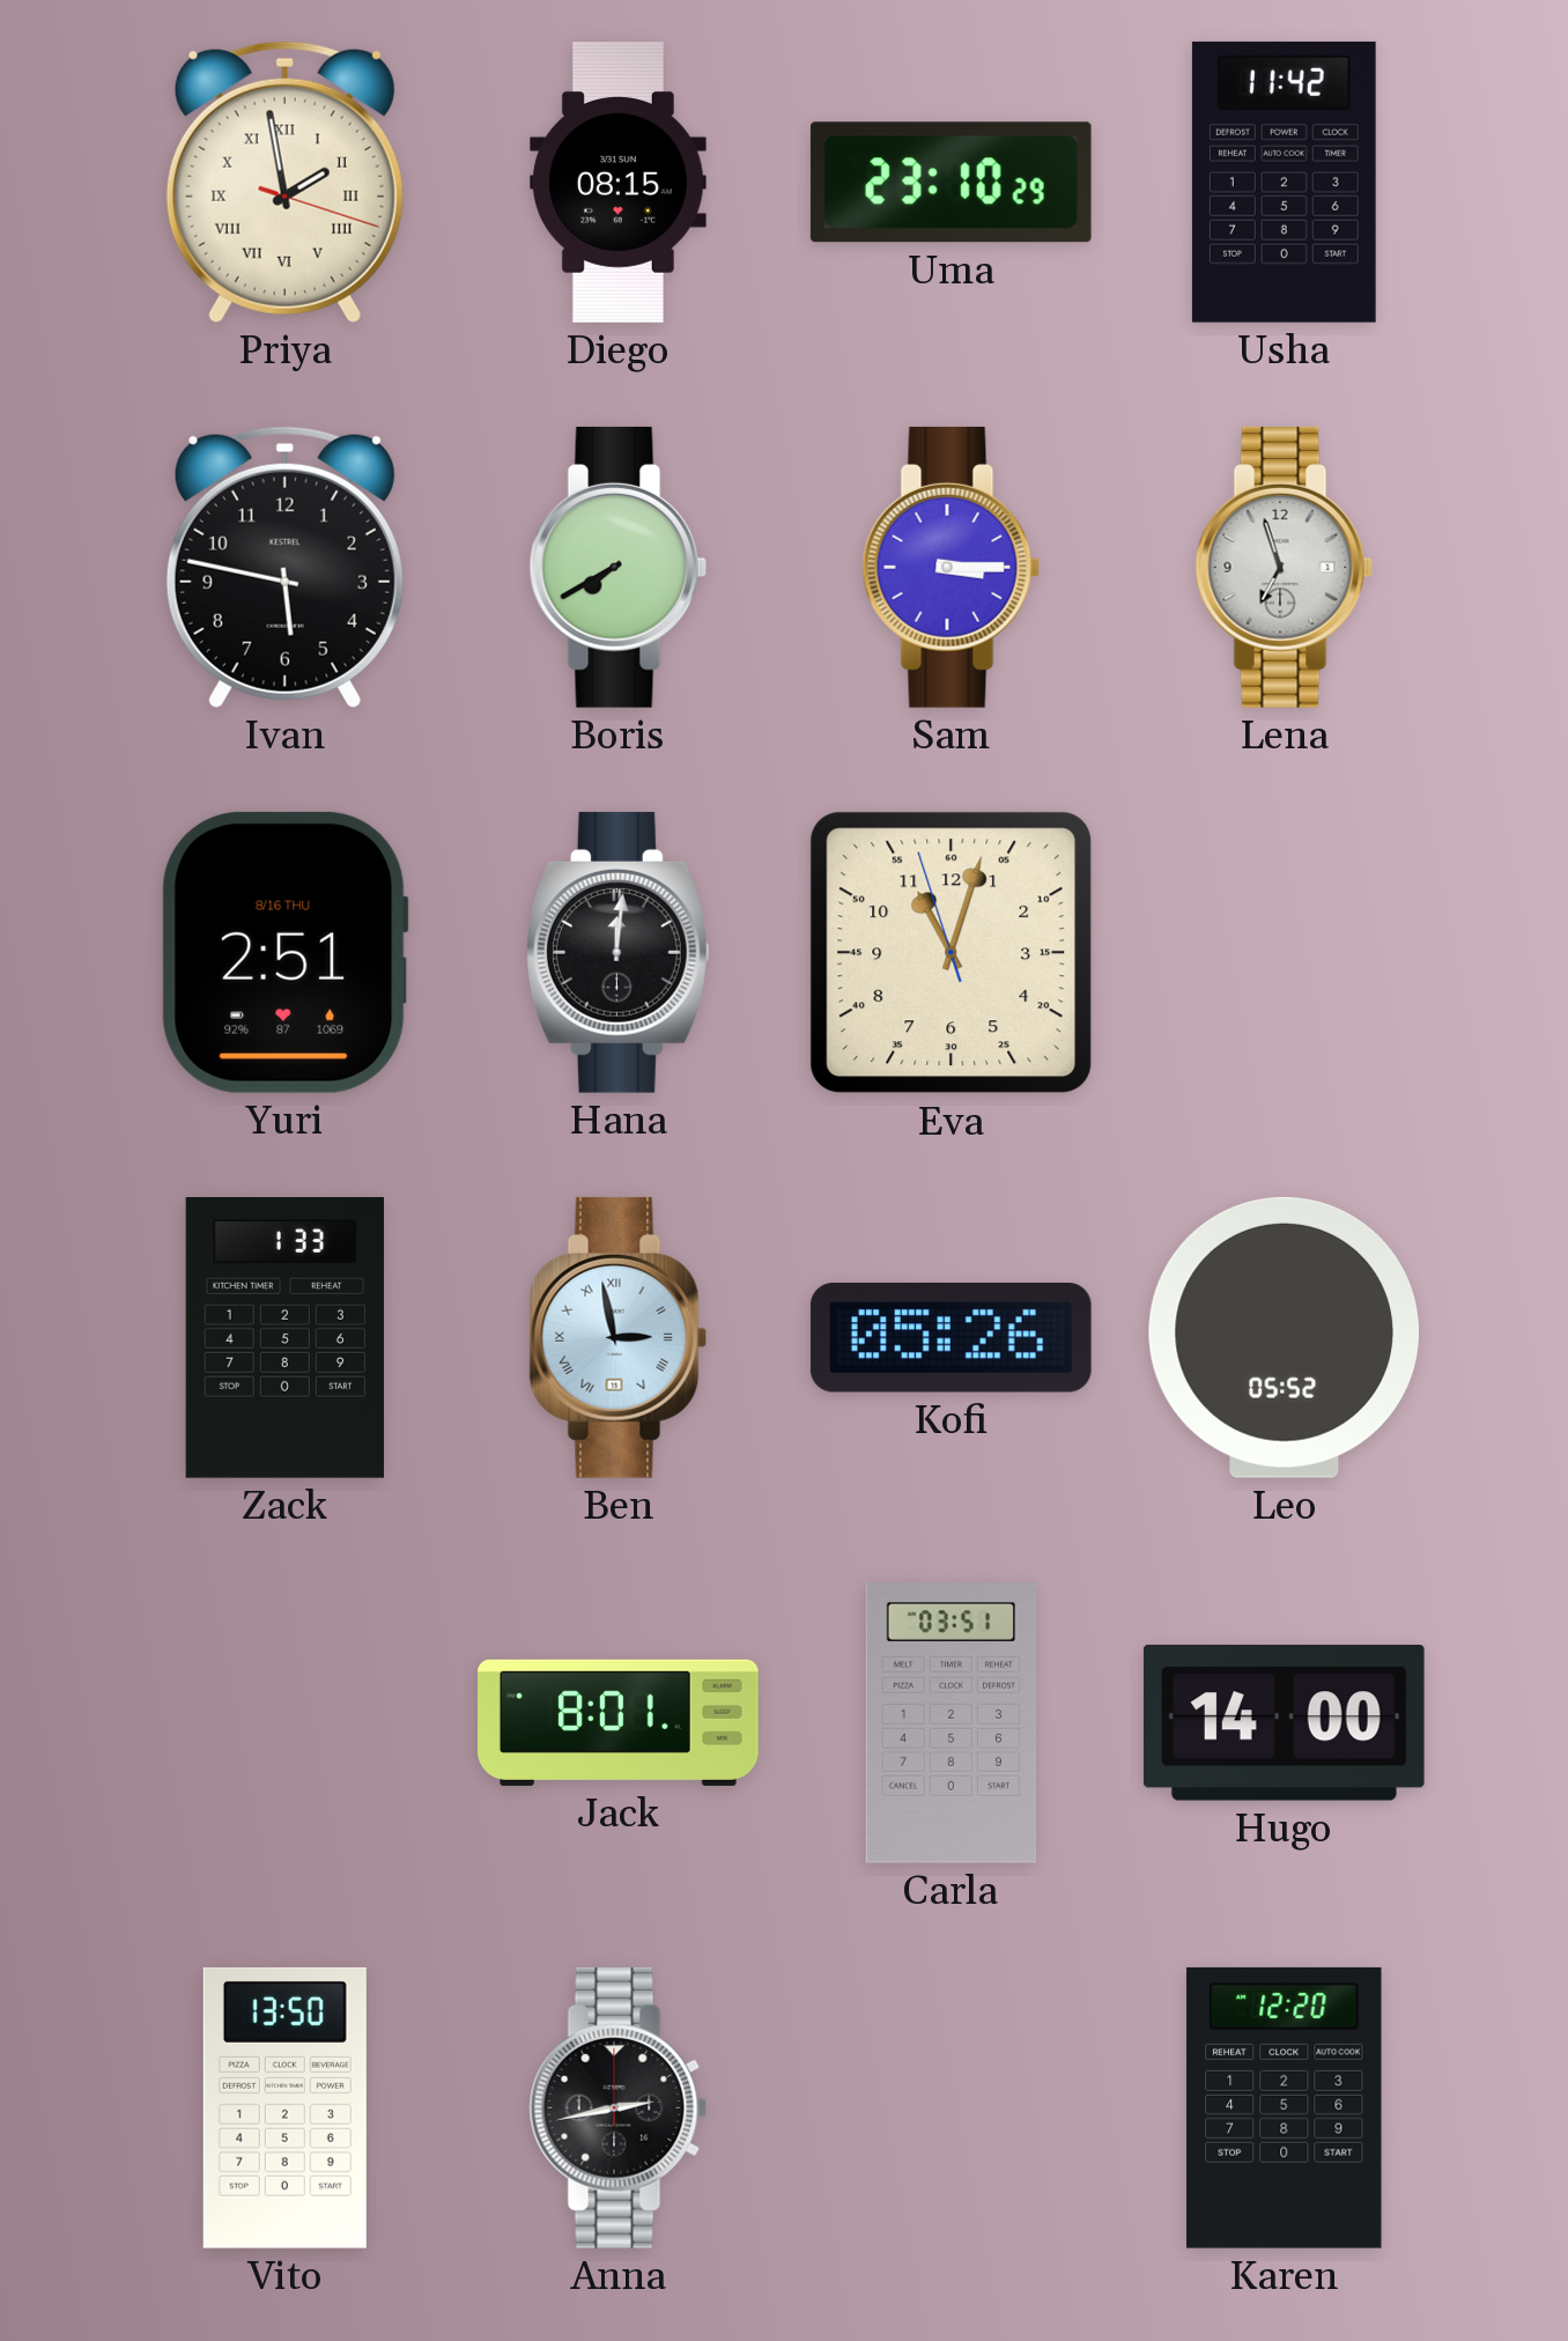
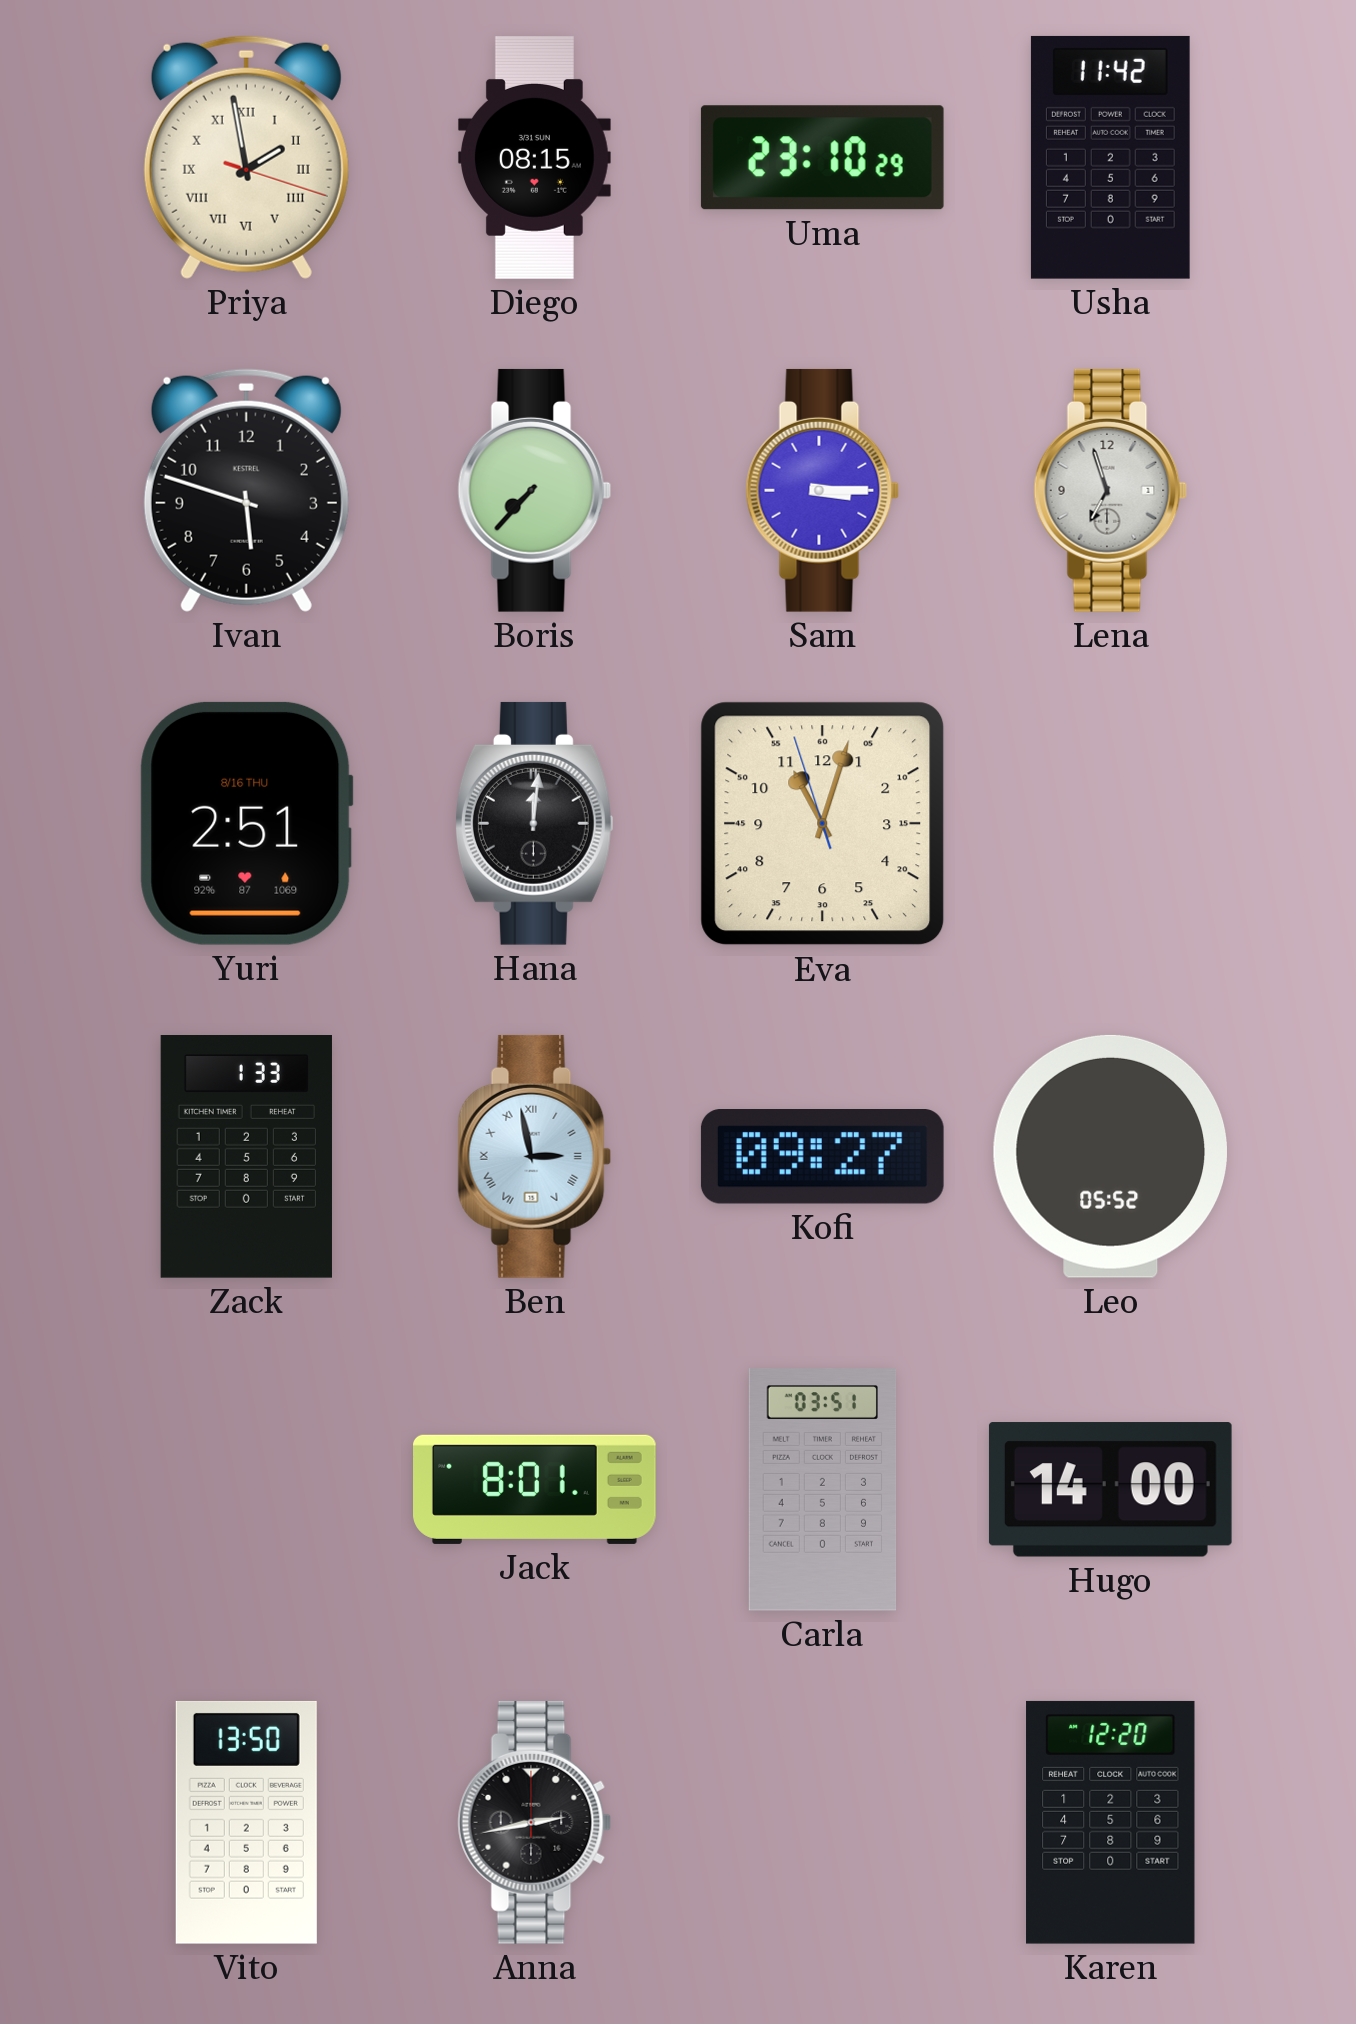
Ivan: 5:47 -> 5:48 (246, 490)
Boris: 7:40 -> 7:37 (535, 490)
Kofi: 05:26 -> 09:27 (822, 1157)
